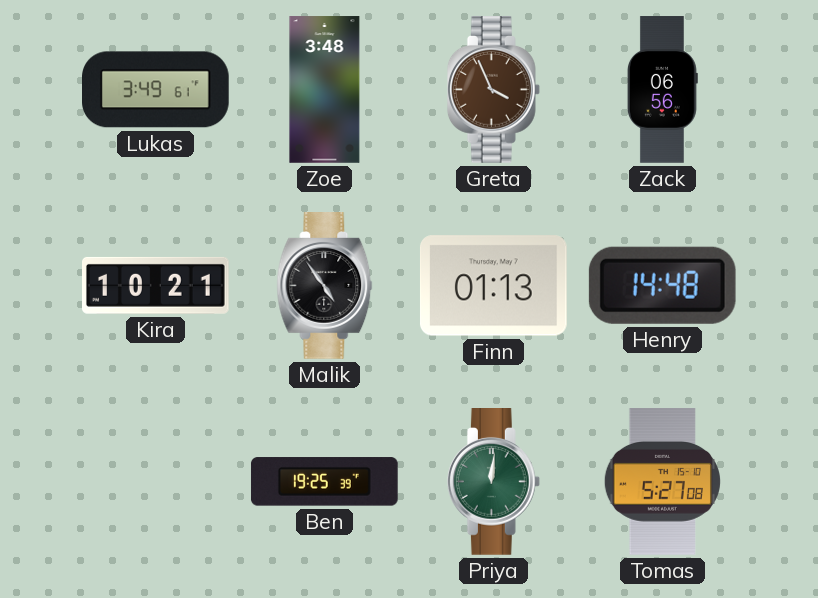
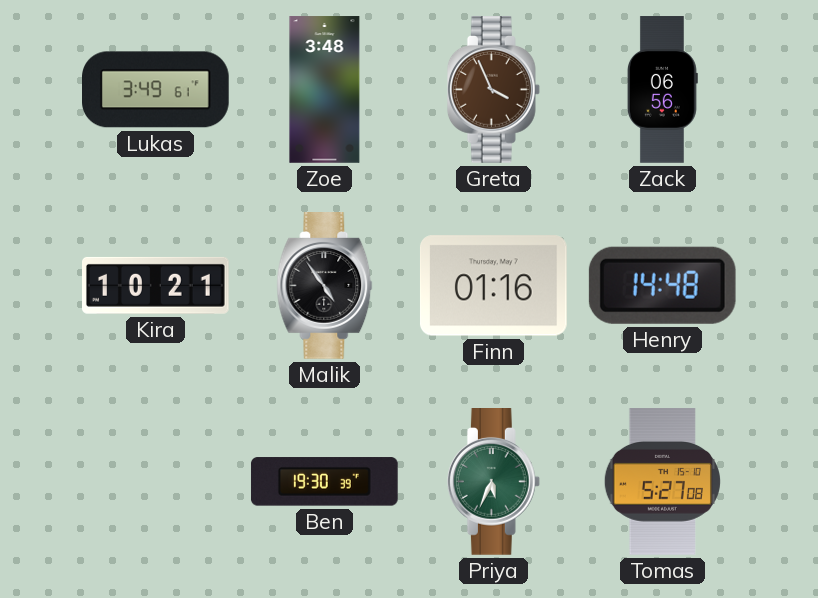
Finn: 01:13 -> 01:16 (493, 286)
Ben: 19:25 -> 19:30 (325, 482)
Priya: 12:01 -> 5:34 (493, 482)
